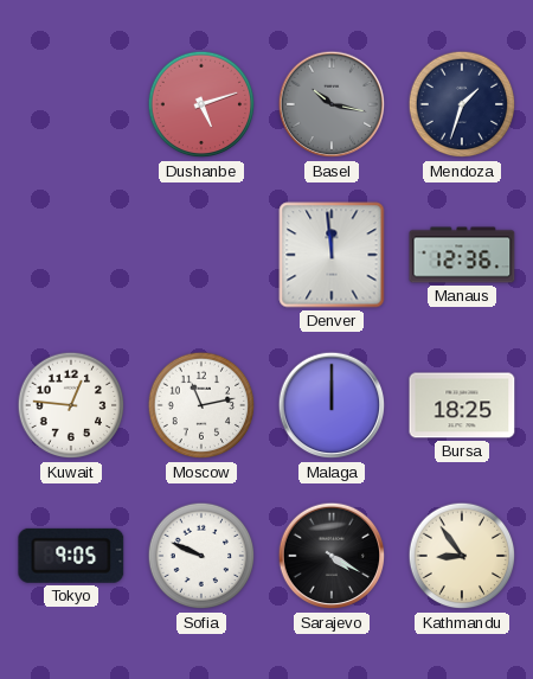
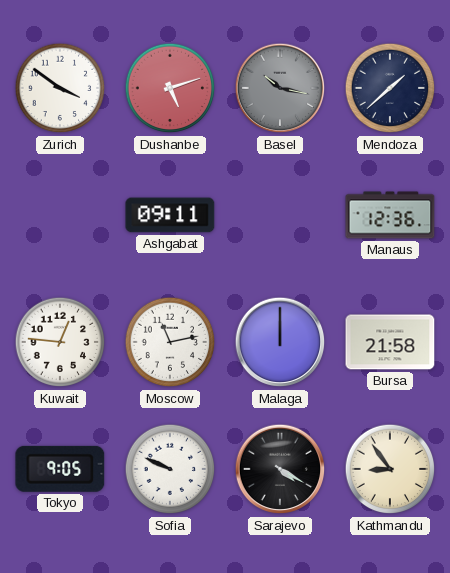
Zurich: none -> 3:51 (60, 88)
Mendoza: 1:33 -> 1:38 (390, 88)
Ashgabat: none -> 09:11 (170, 215)
Denver: 11:59 -> none (332, 255)
Bursa: 18:25 -> 21:58 (390, 342)
